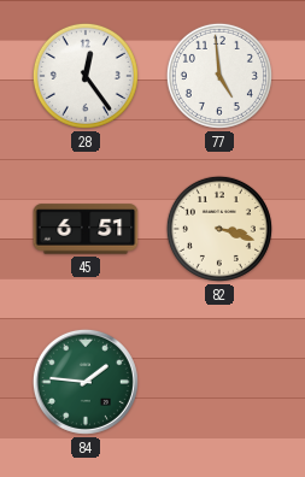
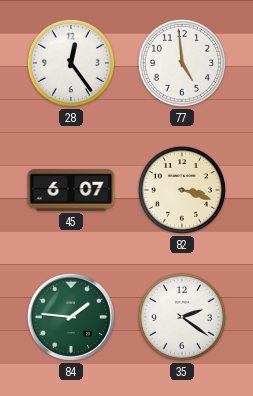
45: 6:51 -> 6:07 (71, 190)
35: none -> 2:21 (182, 317)
